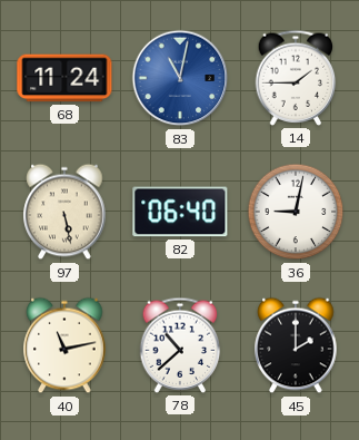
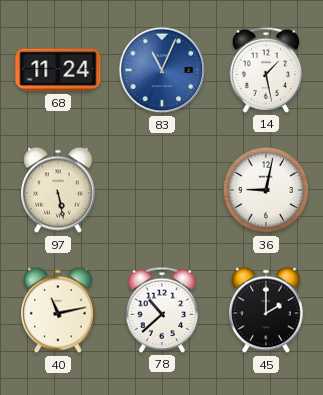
83: 11:02 -> 11:04 (162, 70)
14: 1:45 -> 1:28 (266, 70)
82: 06:40 -> none (180, 212)
